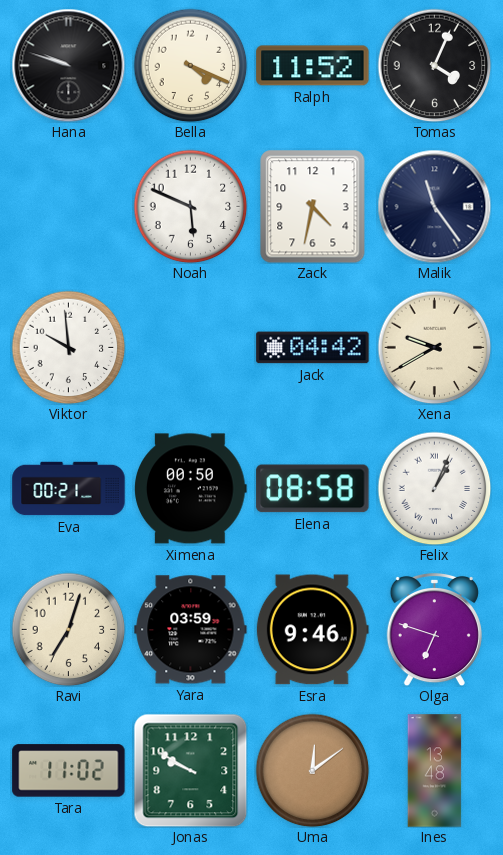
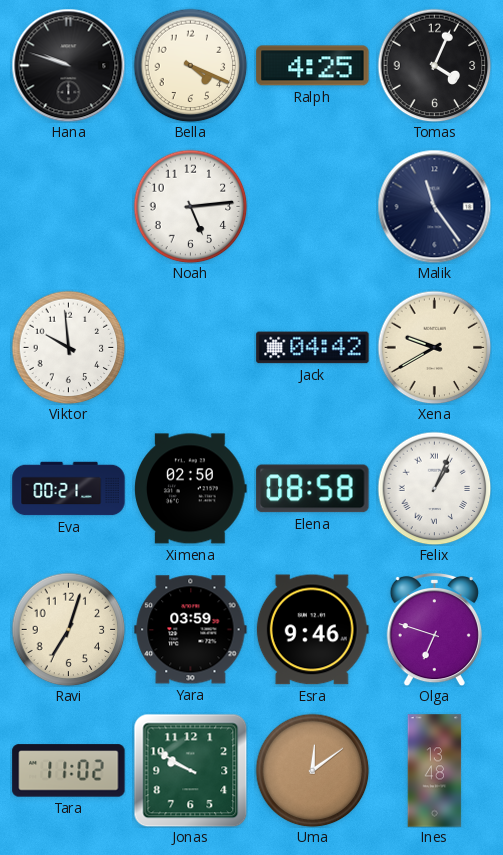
Ralph: 11:52 -> 4:25 (313, 66)
Noah: 5:49 -> 5:14 (190, 206)
Zack: 4:32 -> none (313, 206)
Ximena: 00:50 -> 02:50 (191, 489)
